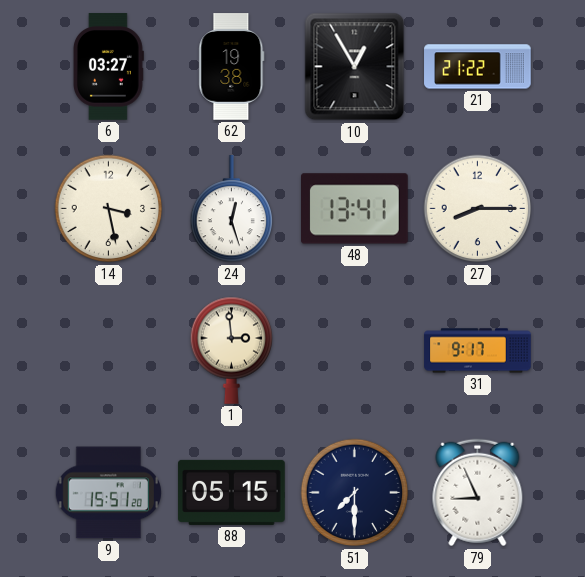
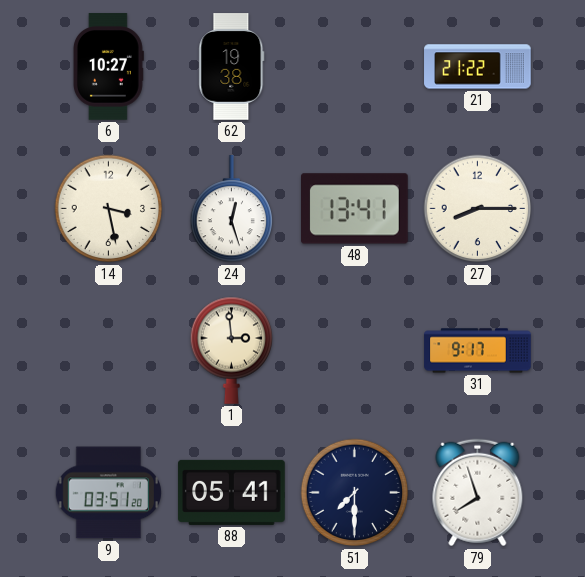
6: 03:27 -> 10:27 (108, 67)
10: 12:55 -> none (355, 67)
9: 15:51 -> 03:51 (108, 493)
88: 05:15 -> 05:41 (232, 492)
79: 8:56 -> 7:57 (478, 493)
